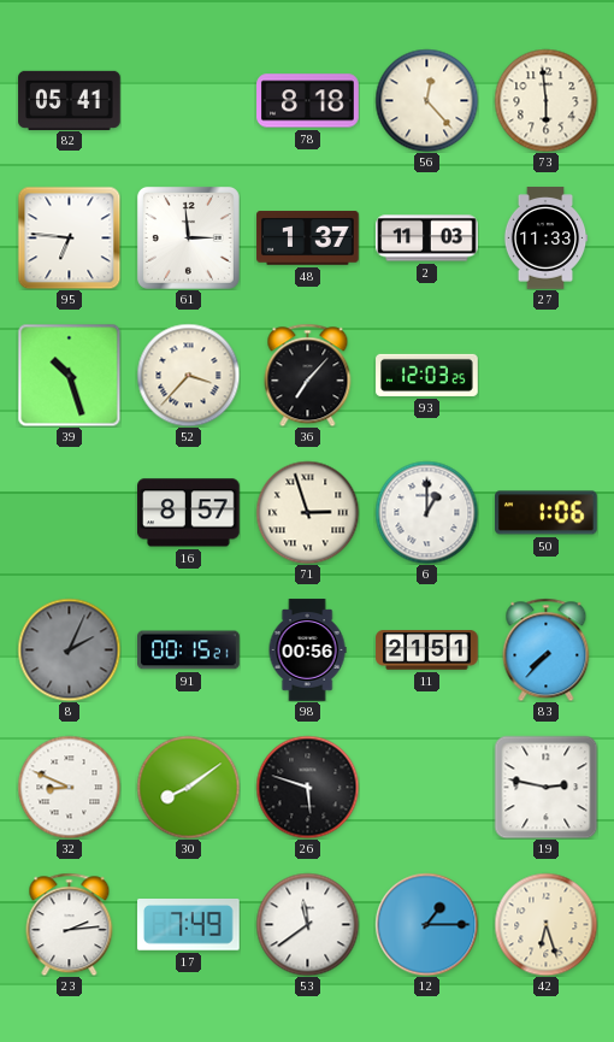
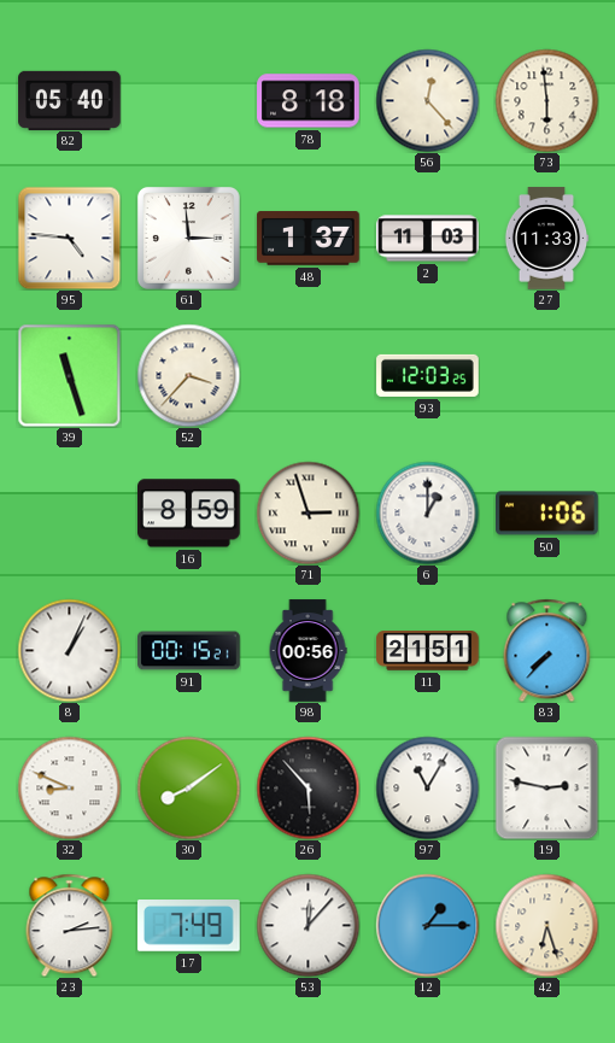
82: 05:41 -> 05:40 (70, 100)
95: 6:46 -> 4:46 (69, 238)
39: 10:27 -> 11:27 (69, 375)
36: 7:07 -> none (308, 375)
16: 8:57 -> 8:59 (189, 514)
8: 2:04 -> 1:04 (69, 650)
8 dial: grey -> white (69, 650)
26: 5:48 -> 5:53 (307, 787)
97: none -> 11:05 (427, 787)
53: 11:39 -> 12:07 (307, 925)
